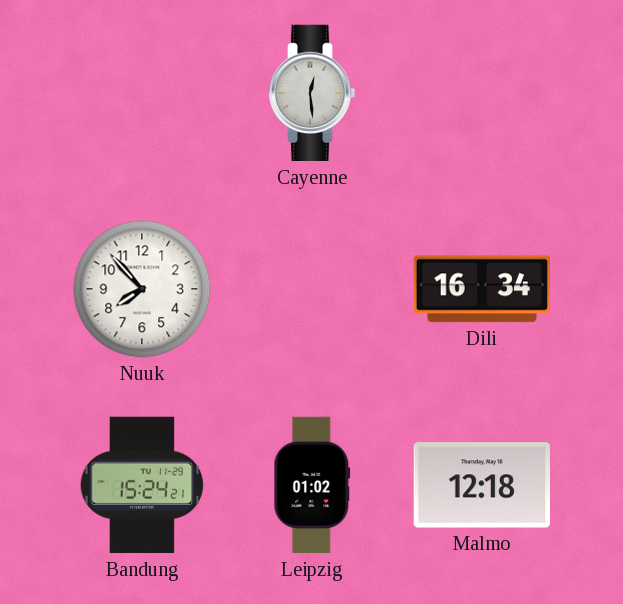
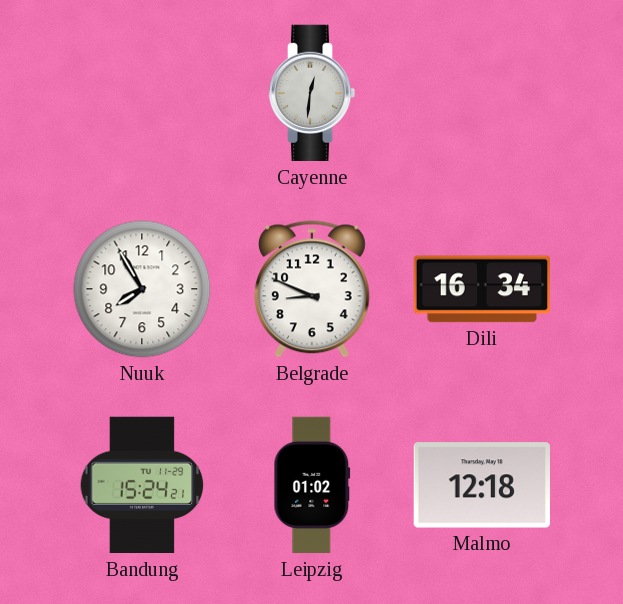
Cayenne: 12:29 -> 12:31 (312, 93)
Nuuk: 7:53 -> 7:55 (142, 289)
Belgrade: none -> 8:49 (312, 289)
